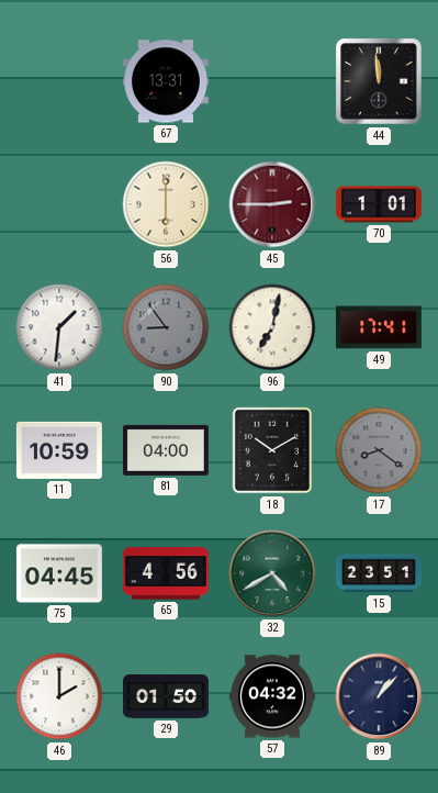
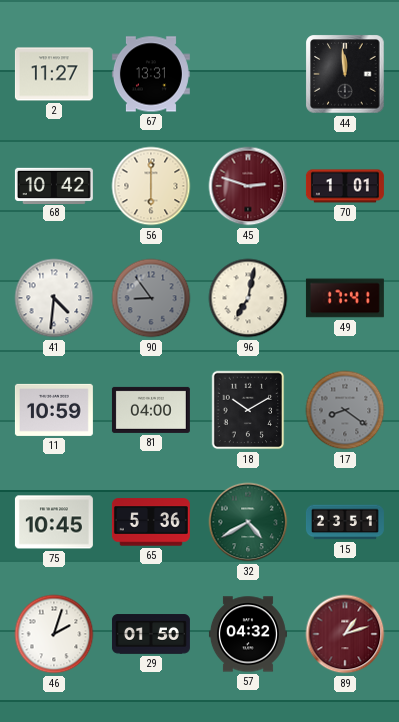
2: none -> 11:27 (54, 74)
68: none -> 10:42 (54, 185)
45: 2:45 -> 2:48 (248, 186)
41: 1:31 -> 4:31 (54, 298)
75: 04:45 -> 10:45 (54, 522)
65: 4:56 -> 5:36 (151, 522)
46: 2:00 -> 2:03 (54, 634)
89: 1:07 -> 1:12 (345, 634)
89 dial: navy -> burgundy (345, 634)
